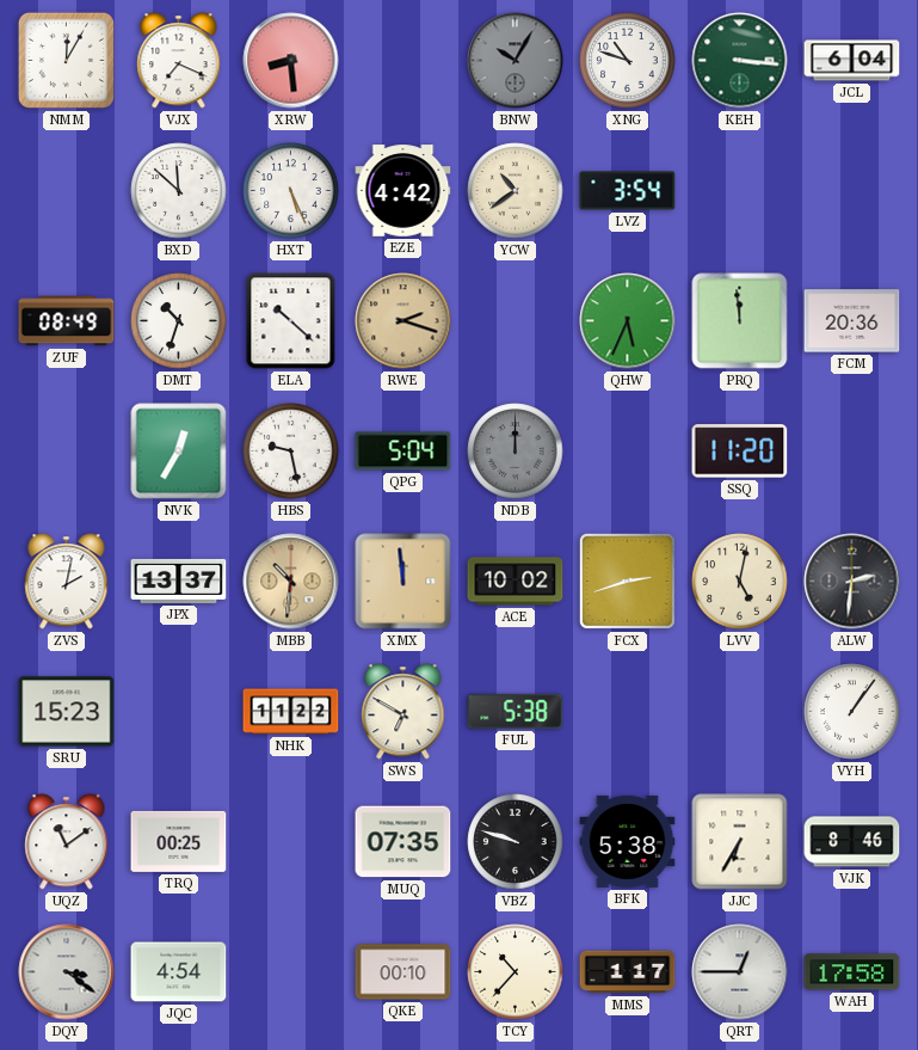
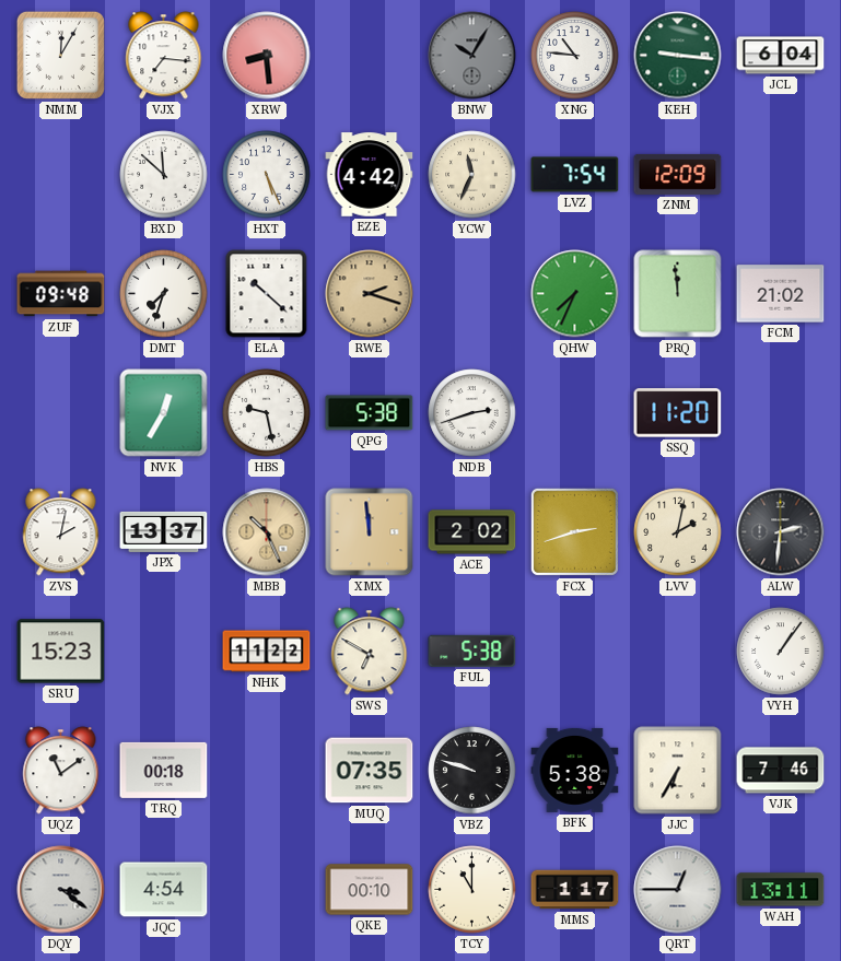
VJX: 7:19 -> 7:16 (164, 56)
XNG: 10:48 -> 10:46 (575, 56)
KEH: 3:16 -> 9:16 (678, 56)
YCW: 10:39 -> 11:34 (472, 175)
LVZ: 3:54 -> 7:54 (575, 175)
ZNM: none -> 12:09 (678, 174)
ZUF: 08:49 -> 09:48 (61, 294)
DMT: 10:33 -> 7:33 (164, 294)
QHW: 5:34 -> 7:34 (575, 294)
FCM: 20:36 -> 21:02 (781, 294)
QPG: 5:04 -> 5:38 (370, 413)
NDB: 12:00 -> 2:42 (472, 413)
NDB dial: grey -> white (472, 413)
MBB: 10:31 -> 10:26 (267, 532)
ACE: 10:02 -> 2:02 (472, 532)
LVV: 5:02 -> 2:02 (678, 532)
TRQ: 00:25 -> 00:18 (164, 770)
VJK: 8:46 -> 7:46 (781, 771)
TCY: 10:37 -> 11:00 (472, 890)
WAH: 17:58 -> 13:11 (781, 890)
